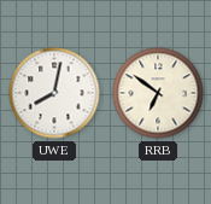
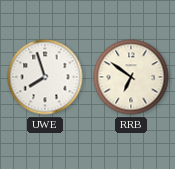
UWE: 8:02 -> 7:57 (45, 77)
